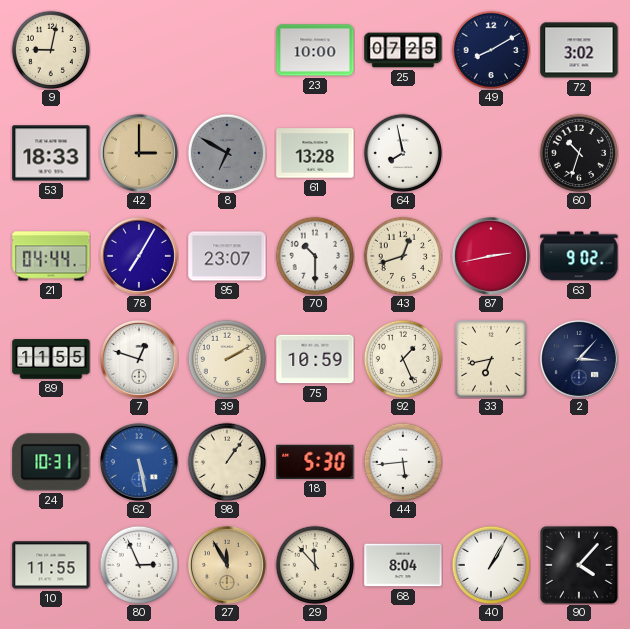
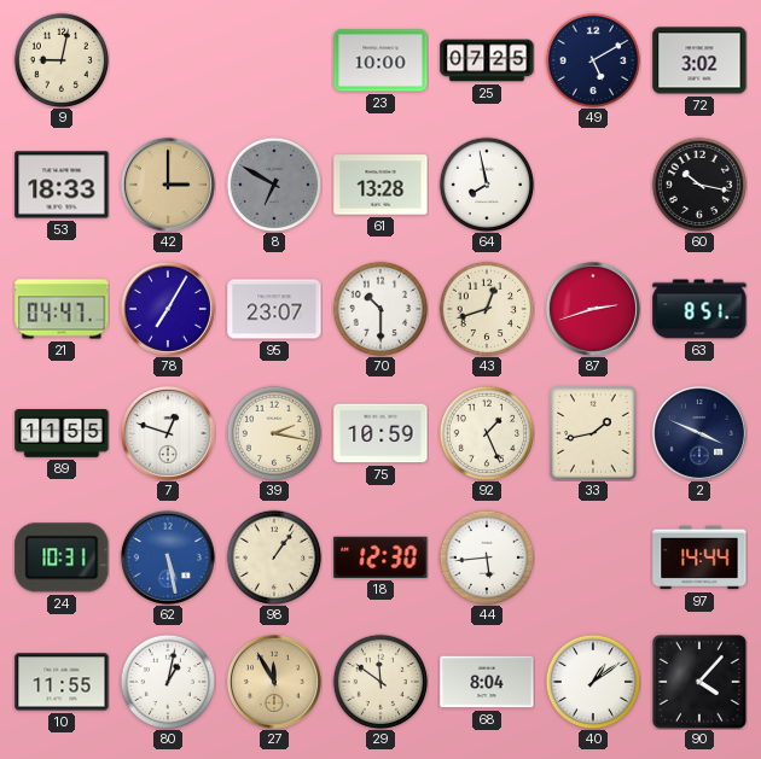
49: 8:10 -> 5:10 (593, 60)
60: 10:33 -> 10:17 (699, 185)
21: 04:44 -> 04:47 (62, 309)
87: 2:43 -> 2:42 (593, 309)
63: 9:02 -> 8:51 (699, 309)
39: 2:10 -> 2:17 (274, 433)
33: 6:43 -> 1:43 (594, 434)
2: 3:07 -> 3:49 (699, 433)
18: 5:30 -> 12:30 (380, 557)
97: none -> 14:44 (699, 557)
80: 2:56 -> 1:02 (168, 682)
29: 11:53 -> 11:51 (380, 682)
40: 1:05 -> 1:09 (593, 682)
